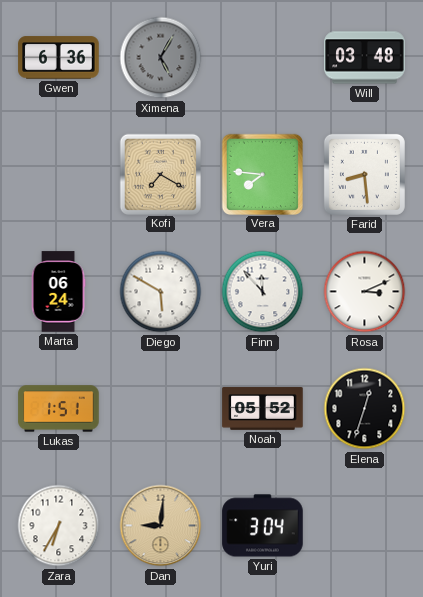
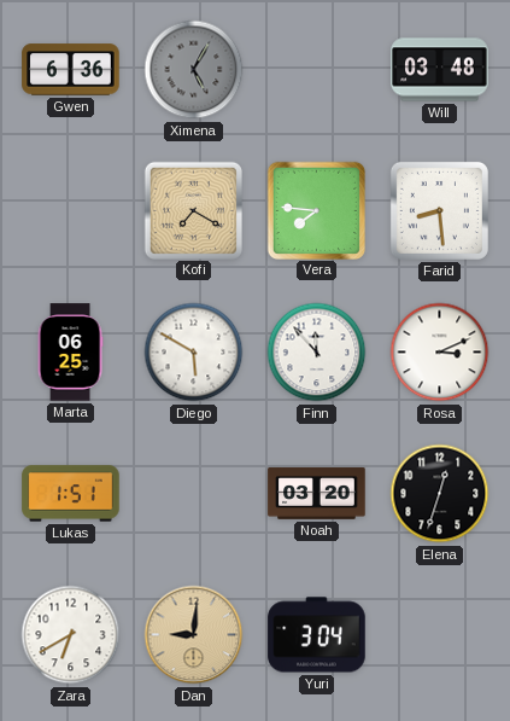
Marta: 06:24 -> 06:25 (70, 353)
Noah: 05:52 -> 03:20 (317, 494)
Zara: 6:35 -> 6:40 (71, 635)
